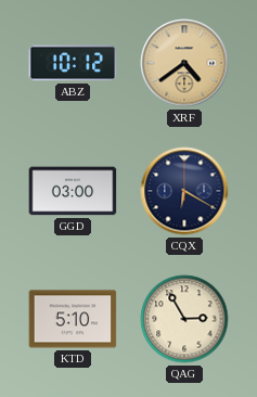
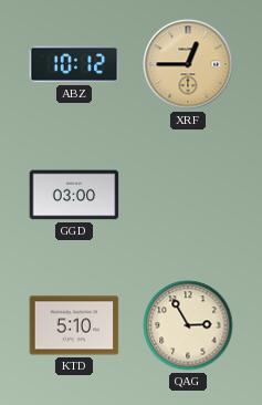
XRF: 4:39 -> 12:45 (188, 64)
CQX: 6:20 -> none (184, 191)
